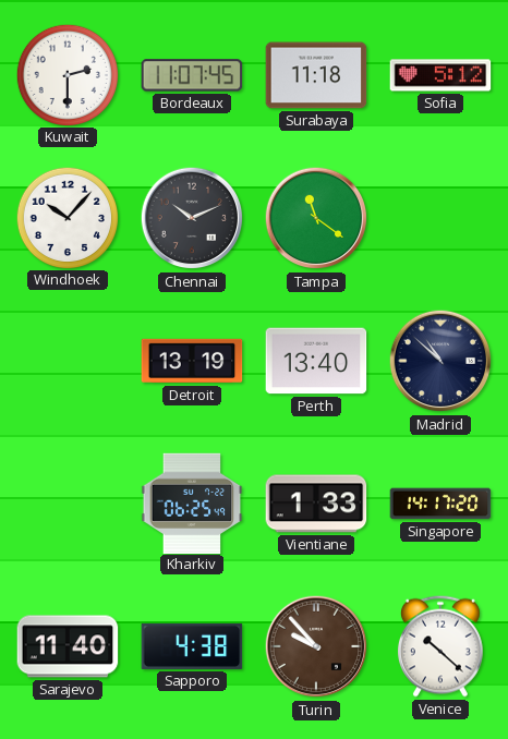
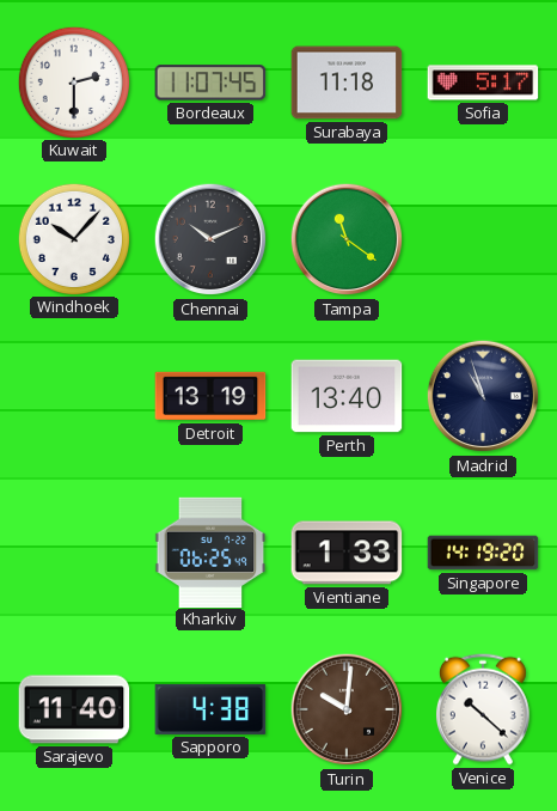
Sofia: 5:12 -> 5:17 (483, 83)
Madrid: 10:52 -> 10:57 (483, 396)
Singapore: 14:17 -> 14:19 (483, 553)
Turin: 9:53 -> 10:01 (347, 709)
